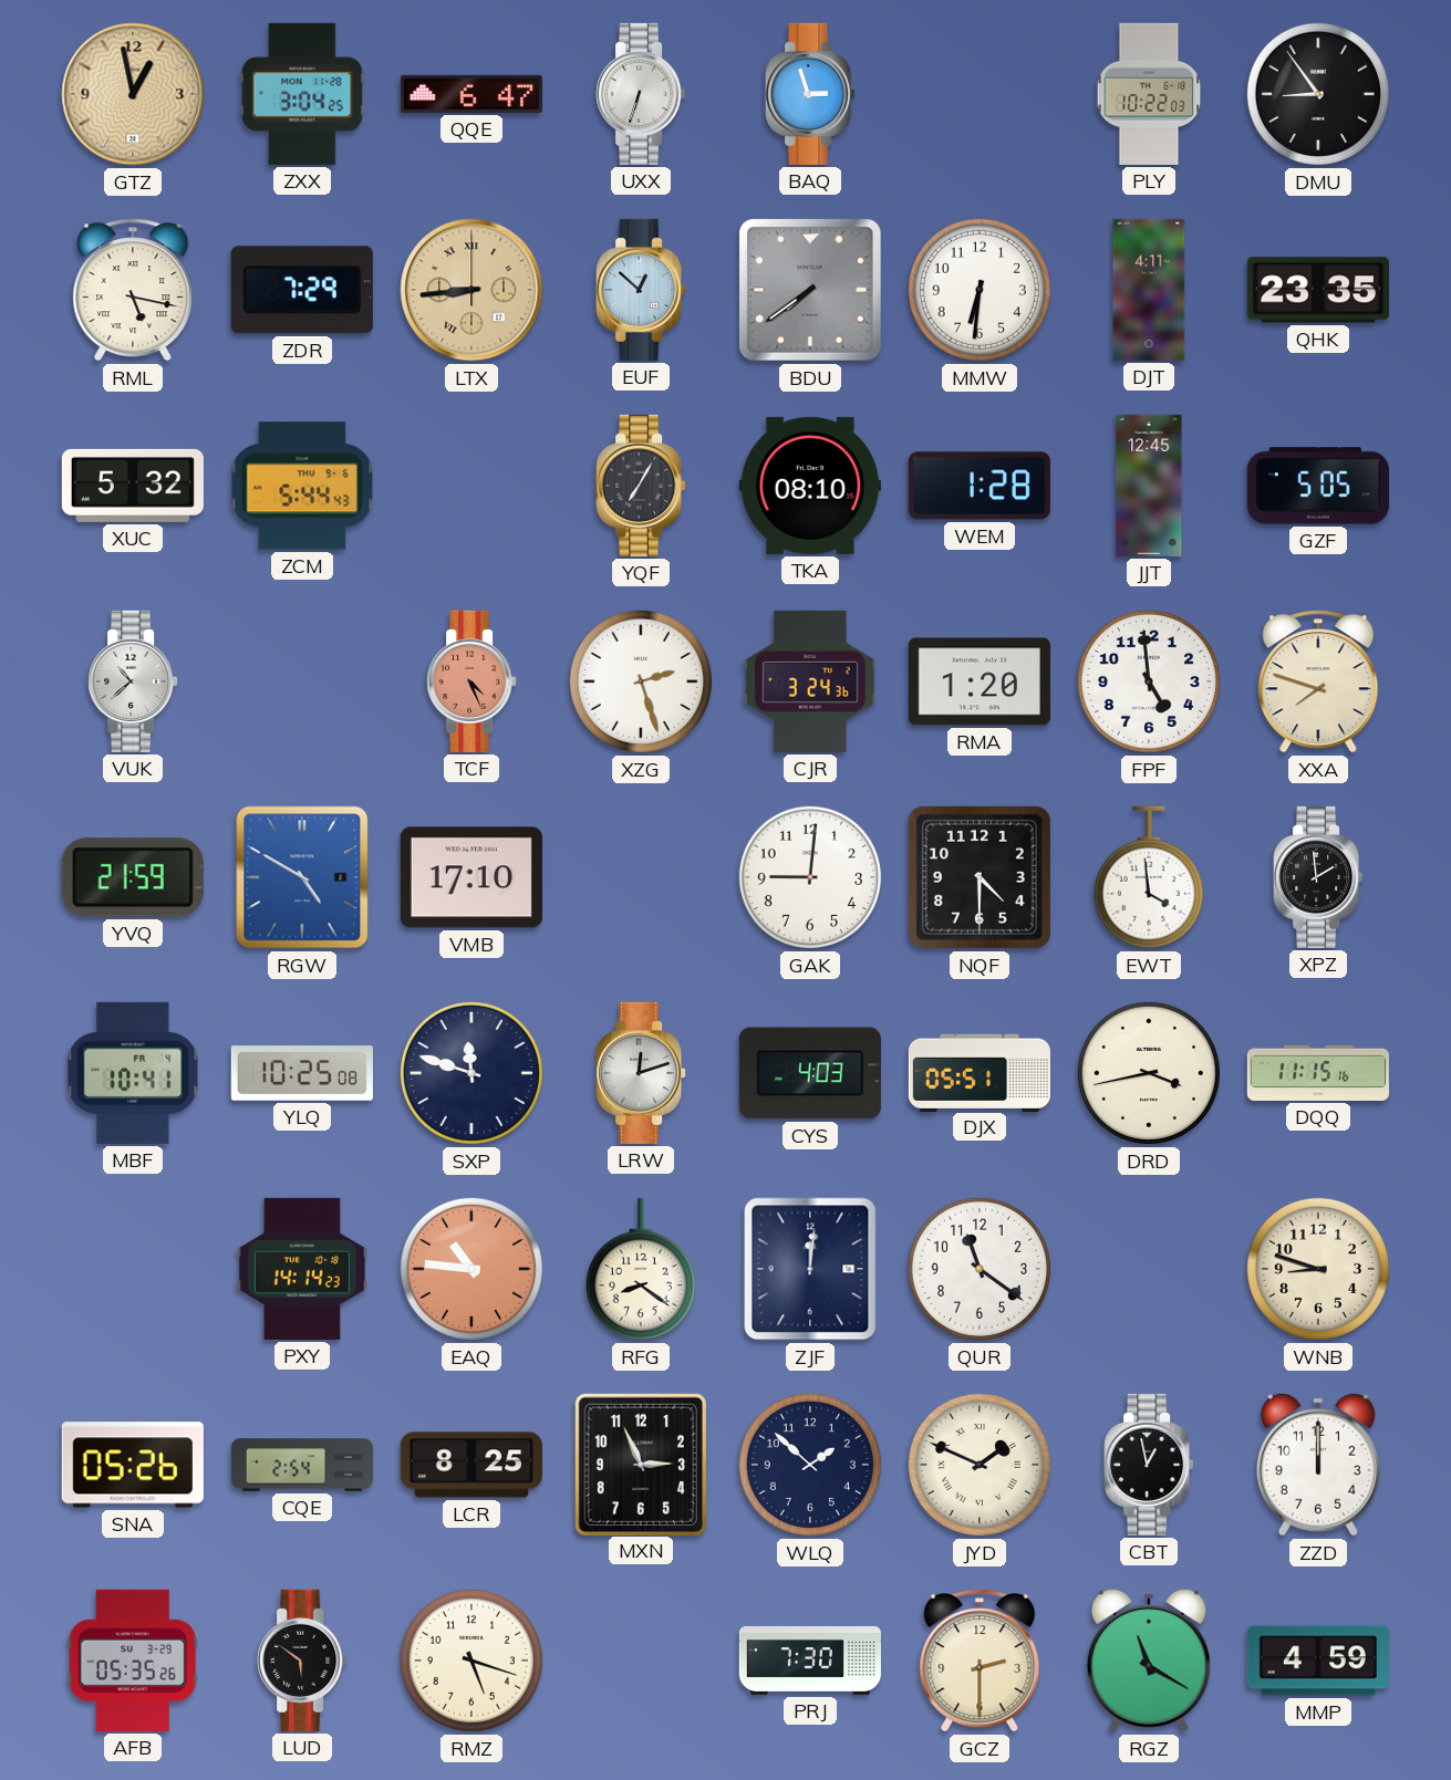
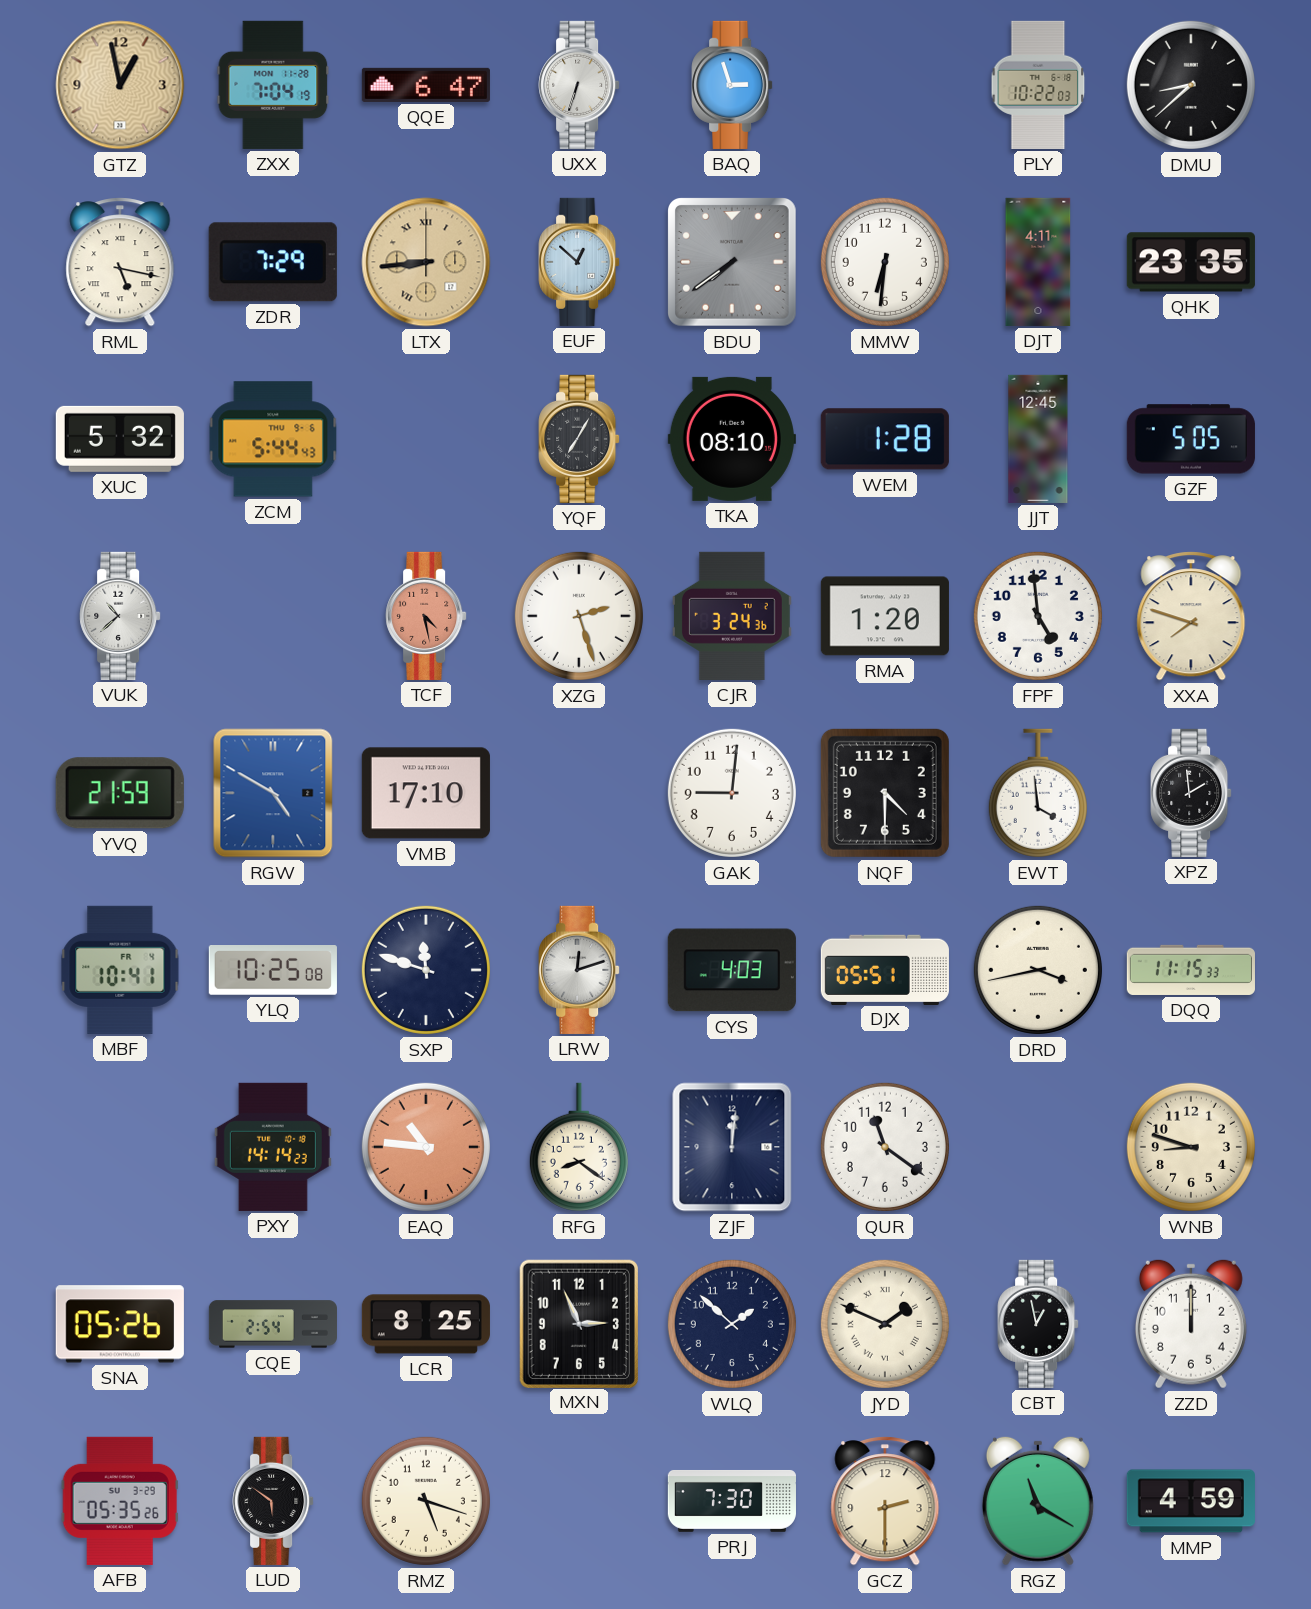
ZXX: 3:04 -> 7:04 (273, 85)
DMU: 8:54 -> 8:38 (1191, 85)
TCF: 4:26 -> 4:28 (426, 616)
DQQ: 11:15:16 -> 11:15:33 (1191, 970)
